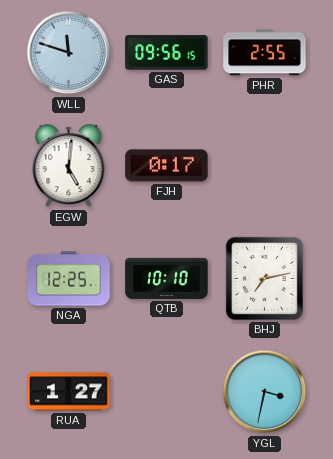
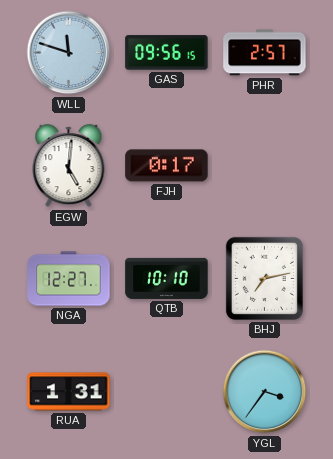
PHR: 2:55 -> 2:57 (265, 53)
NGA: 12:25 -> 12:27 (69, 279)
RUA: 1:27 -> 1:31 (69, 392)
YGL: 3:32 -> 3:36 (265, 392)
